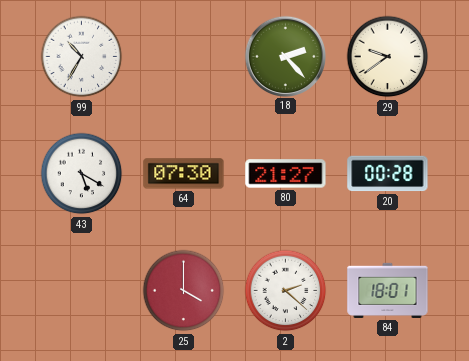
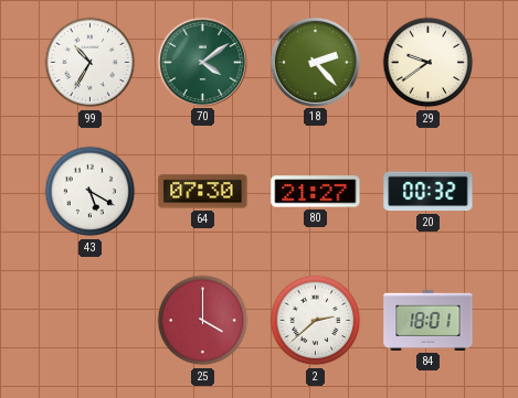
70: none -> 4:09 (202, 62)
20: 00:28 -> 00:32 (429, 192)
2: 2:22 -> 2:38 (316, 321)
